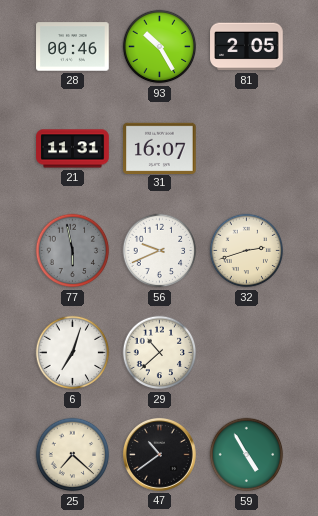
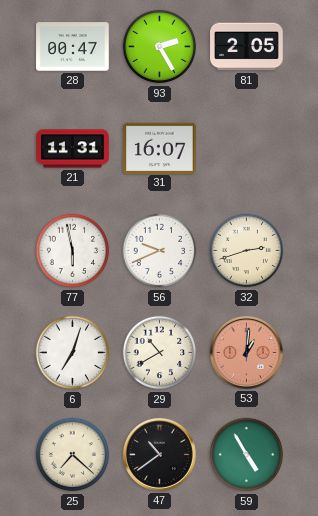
28: 00:46 -> 00:47 (73, 47)
93: 10:25 -> 2:25 (160, 47)
77 dial: grey -> white (73, 251)
29: 10:38 -> 10:40 (160, 353)
53: none -> 1:01 (246, 352)
